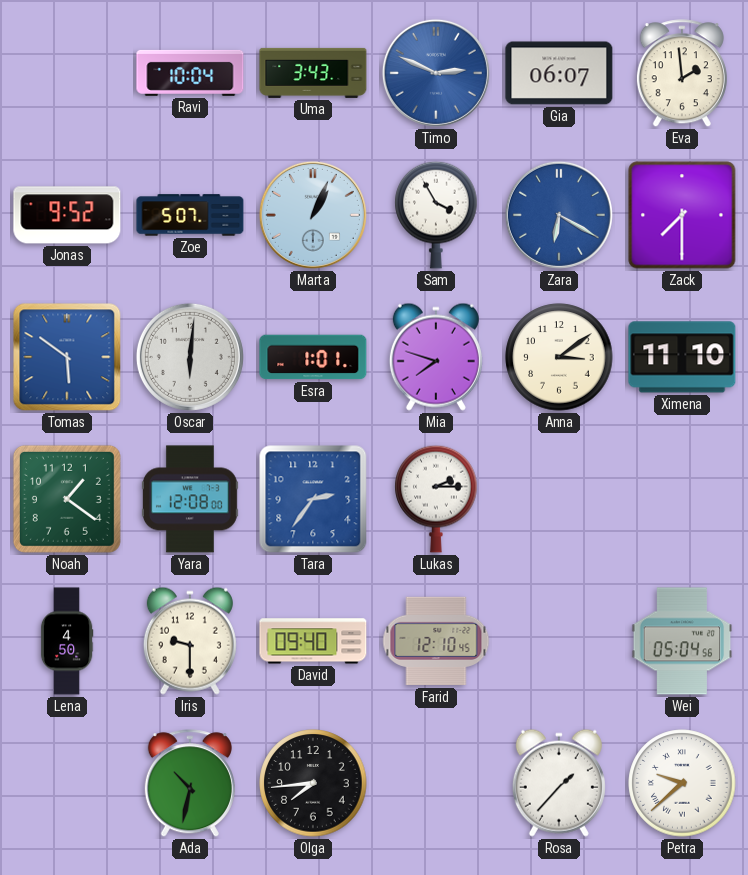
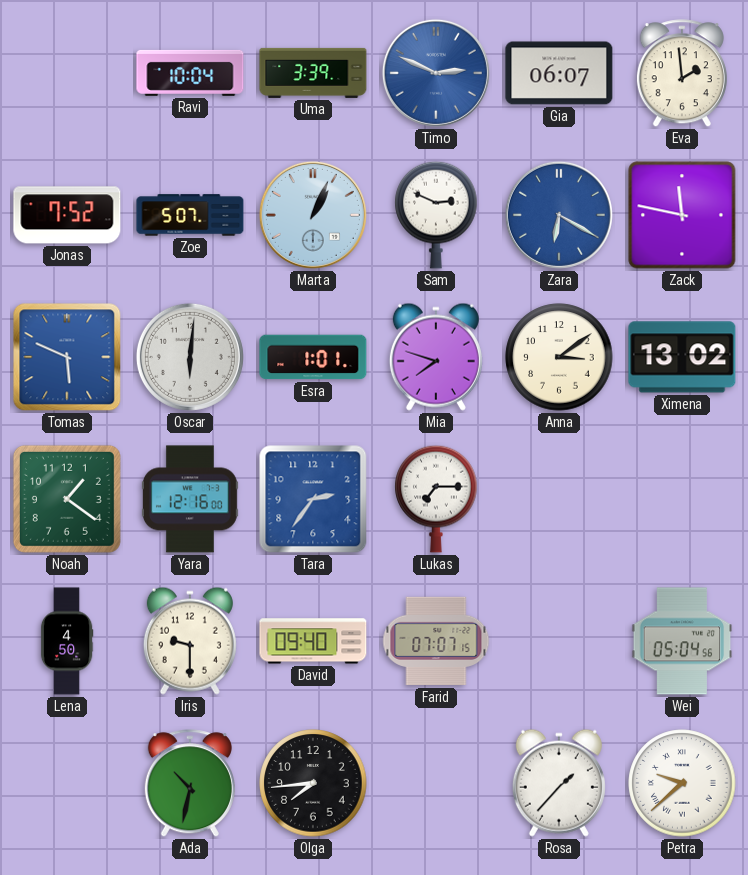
Uma: 3:43 -> 3:39 (313, 73)
Jonas: 9:52 -> 7:52 (67, 215)
Sam: 3:55 -> 2:49 (436, 215)
Zack: 7:30 -> 11:47 (682, 215)
Tomas: 5:51 -> 5:49 (67, 357)
Ximena: 11:10 -> 13:02 (682, 357)
Yara: 12:08 -> 12:16 (190, 499)
Lukas: 2:15 -> 7:15 (436, 499)
Farid: 12:10 -> 07:07 (436, 641)
